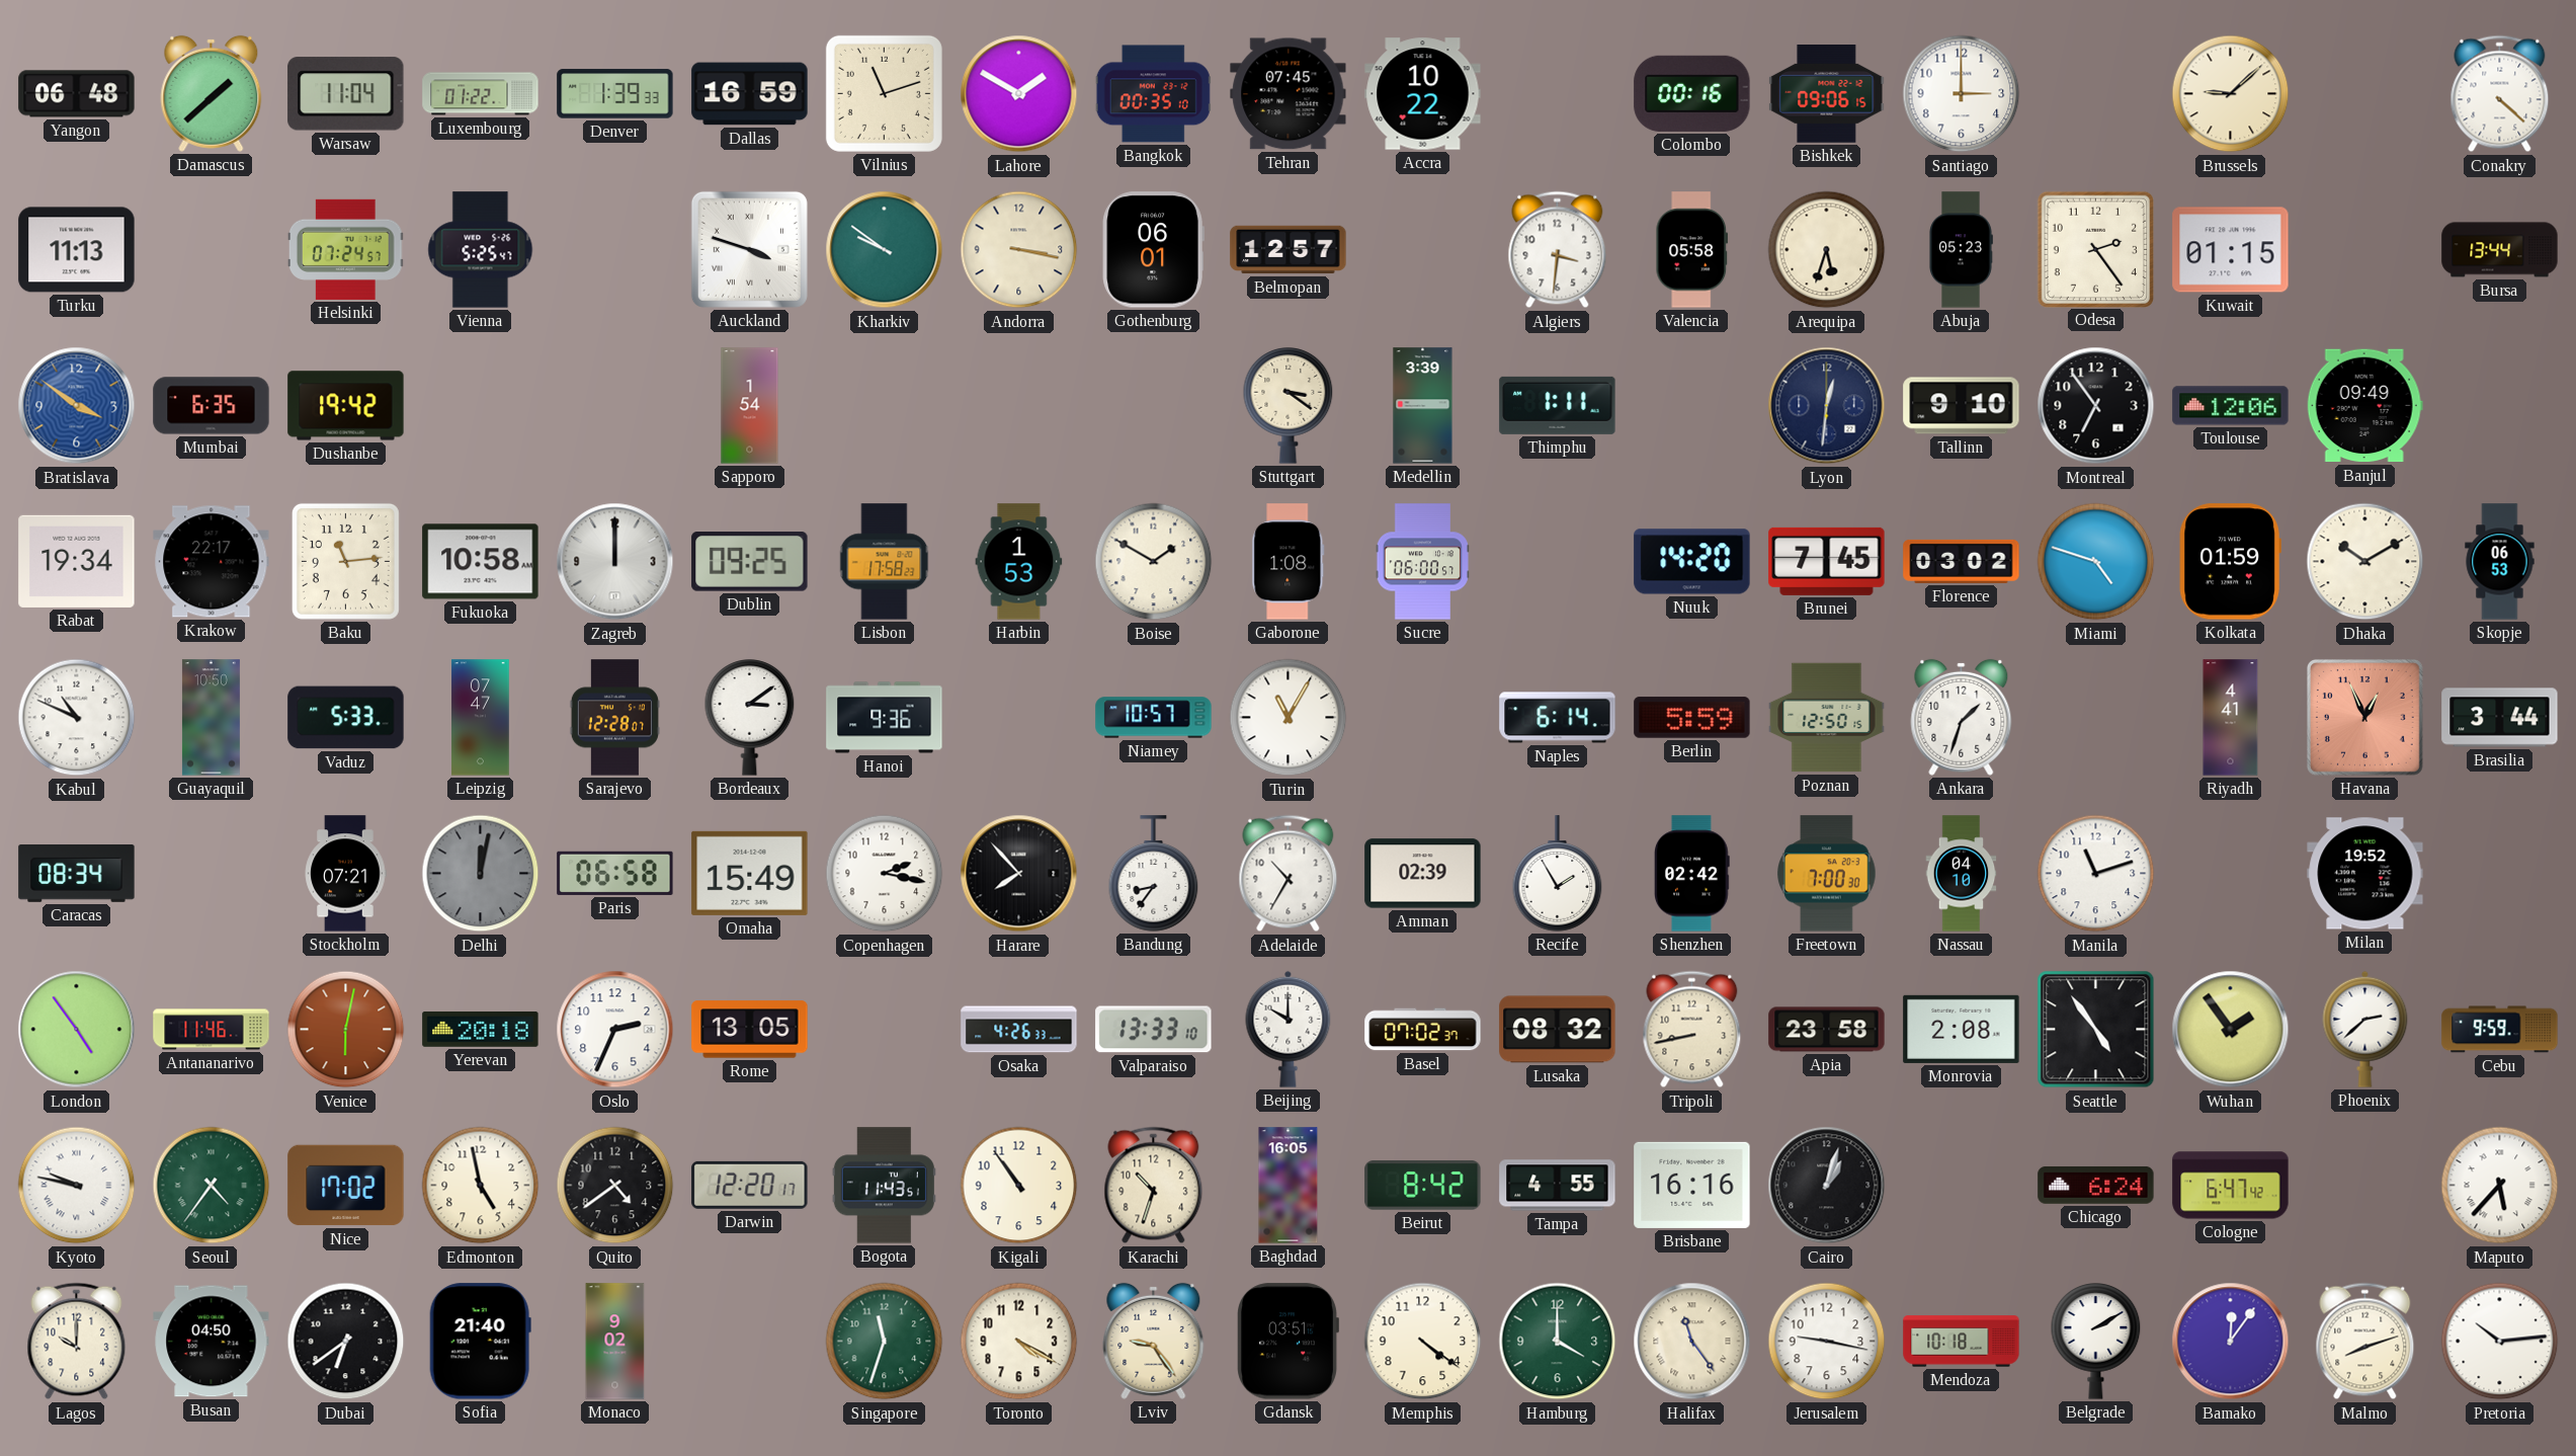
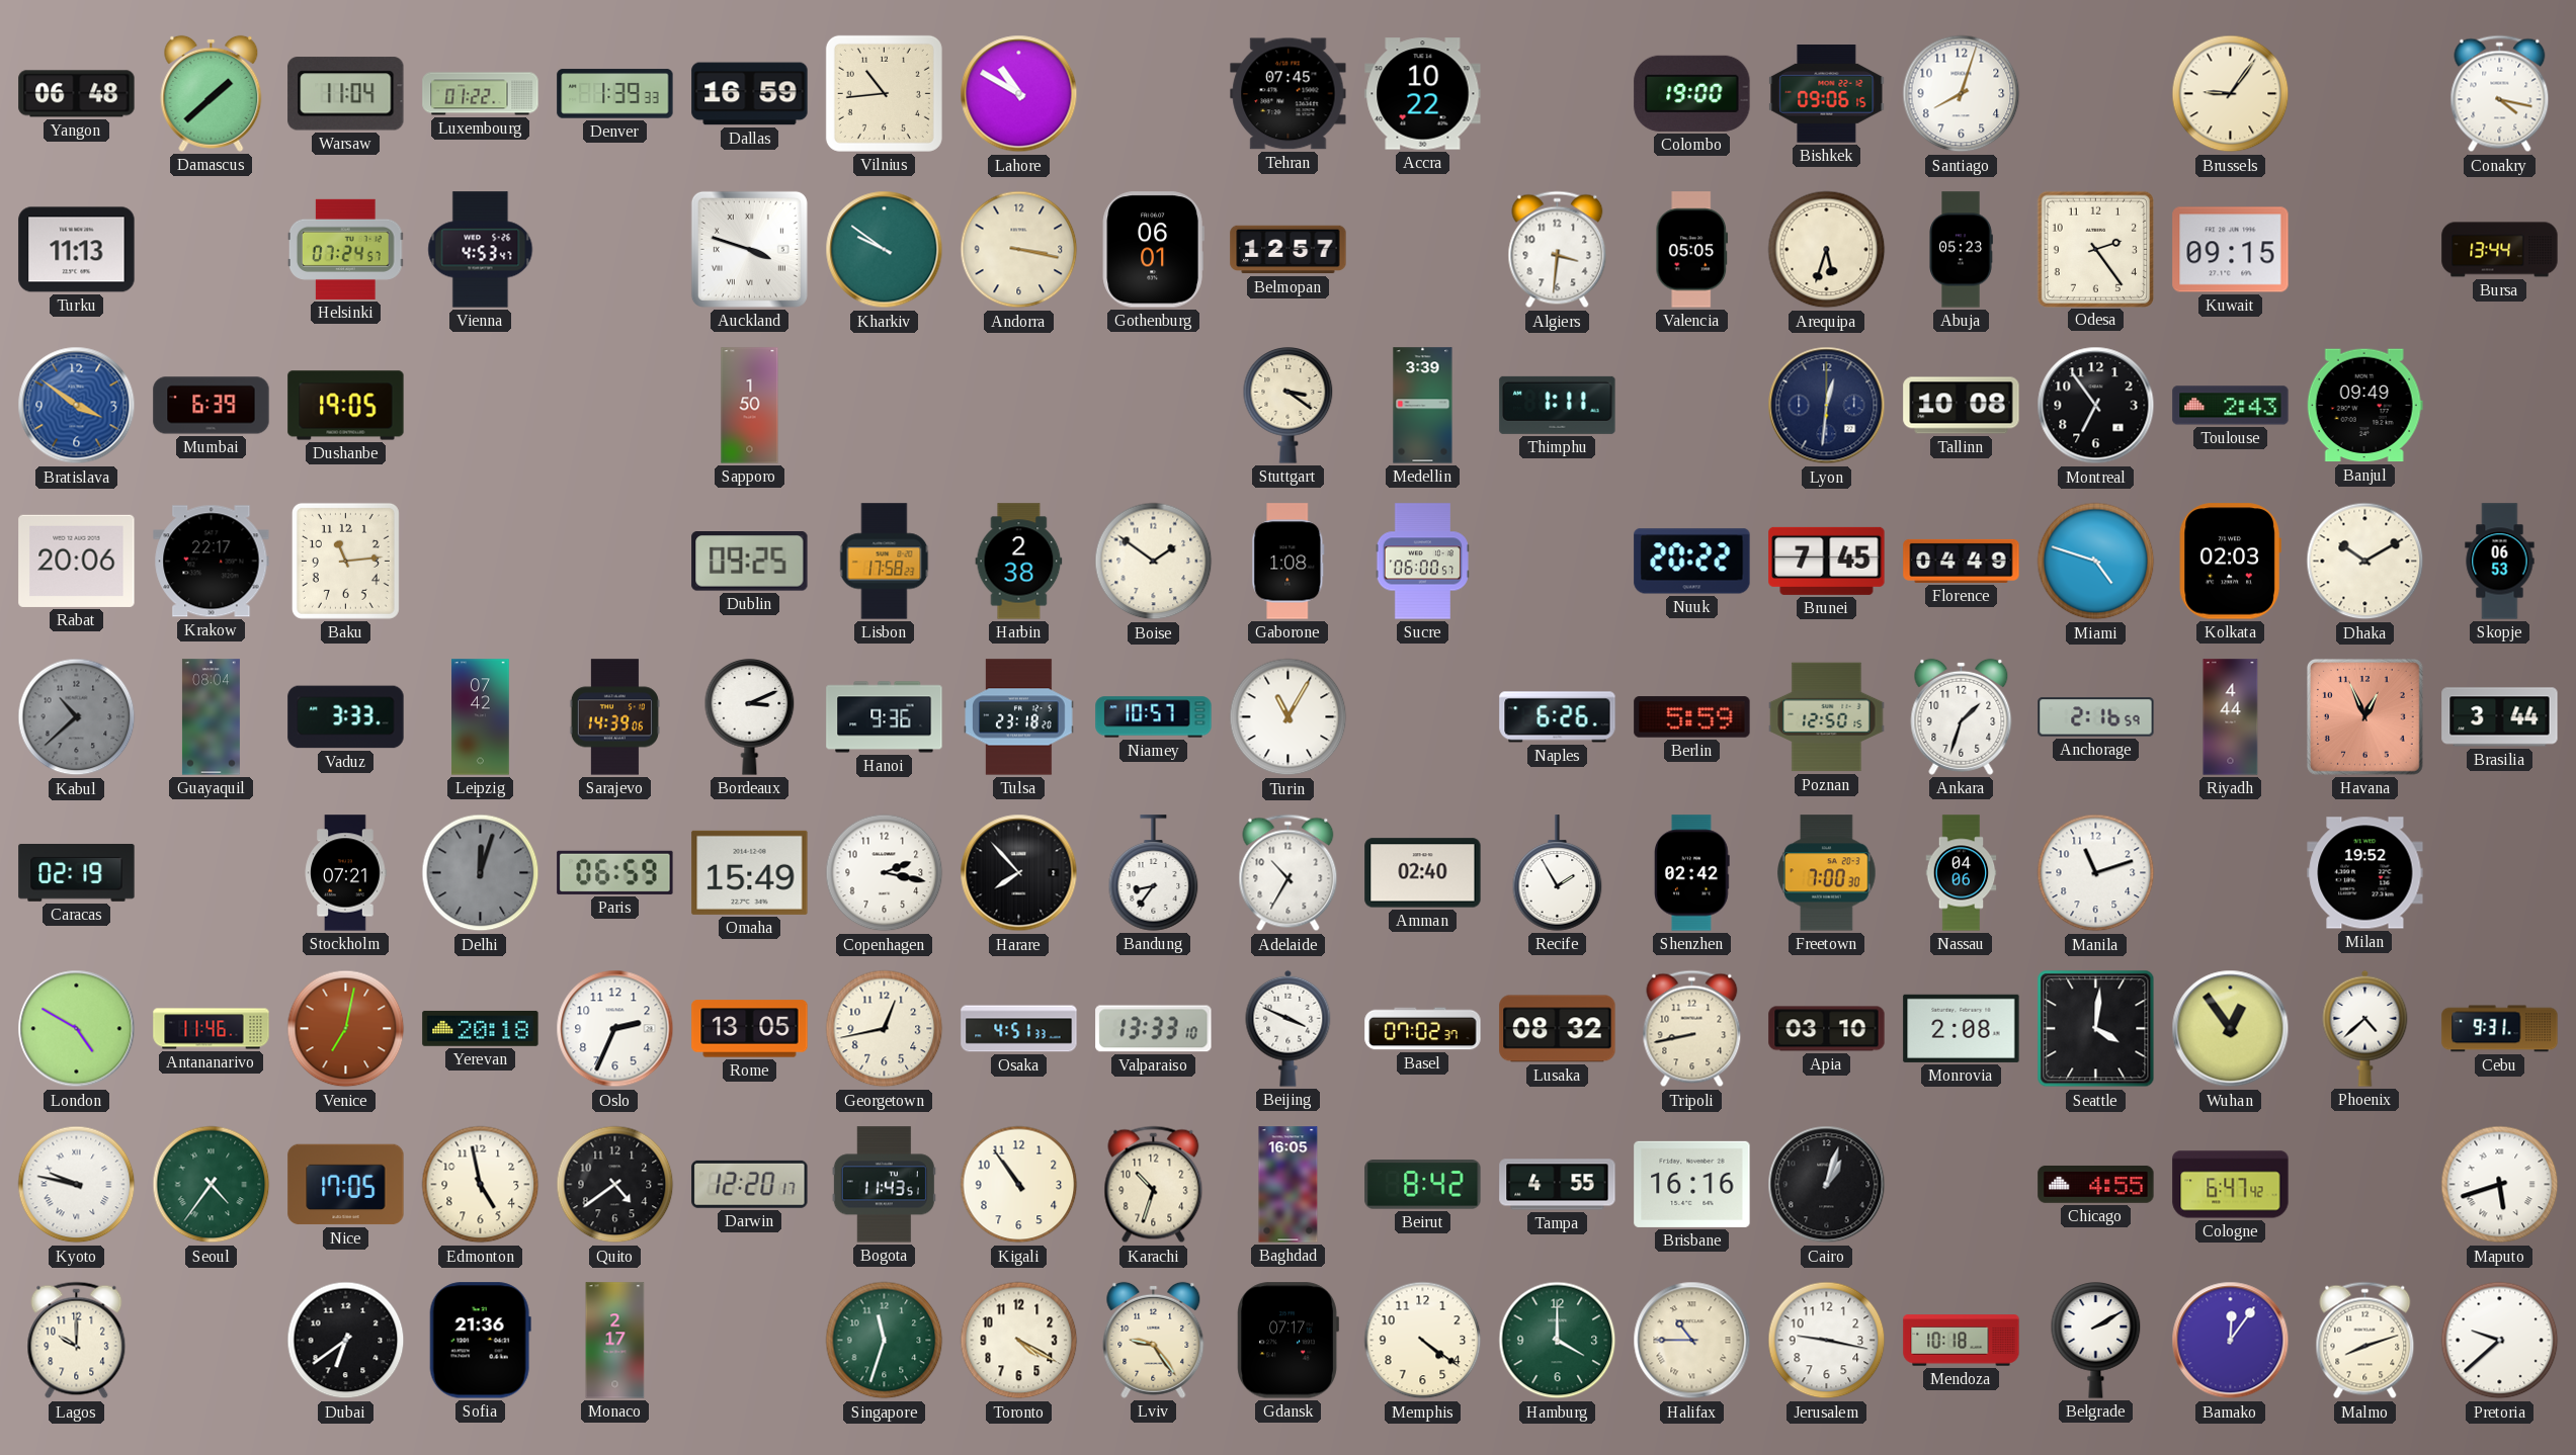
Vilnius: 11:12 -> 10:44 (884, 93)
Lahore: 1:50 -> 10:50 (1019, 94)
Bangkok: 00:35 -> none (1153, 94)
Colombo: 00:16 -> 19:00 (1692, 93)
Santiago: 3:00 -> 8:03 (1962, 94)
Brussels: 9:08 -> 9:06 (2231, 94)
Conakry: 4:22 -> 4:17 (2500, 94)
Vienna: 5:25 -> 4:53 (481, 250)
Valencia: 05:58 -> 05:05 (1692, 250)
Kuwait: 01:15 -> 09:15 (2231, 250)
Mumbai: 6:35 -> 6:39 (212, 406)
Dushanbe: 19:42 -> 19:05 (346, 406)
Sapporo: 1:54 -> 1:50 (750, 406)
Tallinn: 9:10 -> 10:08 (1962, 406)
Toulouse: 12:06 -> 2:43 (2231, 406)
Rabat: 19:34 -> 20:06 (77, 561)
Fukuoka: 10:58 -> none (481, 562)
Zagreb: 12:00 -> none (615, 562)
Harbin: 1:53 -> 2:38 (1019, 562)
Boise: 1:50 -> 1:51 (1154, 562)
Nuuk: 14:20 -> 20:22 (1692, 562)
Florence: 03:02 -> 04:49 (1962, 561)
Kolkata: 01:59 -> 02:03 (2230, 562)
Kabul: 10:49 -> 10:38 (77, 717)
Kabul dial: white -> grey (77, 717)
Guayaquil: 10:50 -> 08:04 (211, 717)
Vaduz: 5:33 -> 3:33 (346, 717)
Leipzig: 07:47 -> 07:42 (481, 717)
Sarajevo: 12:28 -> 14:39 (614, 717)
Bordeaux: 3:09 -> 3:11 (750, 717)
Tulsa: none -> 23:18 (1019, 717)
Naples: 6:14 -> 6:26 (1558, 717)
Anchorage: none -> 2:16 (2096, 717)
Riyadh: 4:41 -> 4:44 (2231, 717)
Caracas: 08:34 -> 02:19 (77, 873)
Delhi: 12:02 -> 12:03 (481, 873)
Paris: 06:58 -> 06:59 (615, 872)
Amman: 02:39 -> 02:40 (1423, 873)
Nassau: 04:10 -> 04:06 (1962, 873)
London: 4:54 -> 4:50 (77, 1029)
Venice: 6:02 -> 7:02 (346, 1029)
Georgetown: none -> 12:43 (885, 1029)
Osaka: 4:26 -> 4:51 (1019, 1029)
Beijing: 10:00 -> 3:49 (1289, 1028)
Apia: 23:58 -> 03:10 (1827, 1029)
Seattle: 4:54 -> 4:01 (2096, 1029)
Wuhan: 1:54 -> 12:54 (2231, 1029)
Phoenix: 2:38 -> 4:38 (2365, 1028)
Cebu: 9:59 -> 9:31 (2500, 1029)
Nice: 17:02 -> 17:05 (346, 1185)
Chicago: 6:24 -> 4:55 (2096, 1185)
Maputo: 5:37 -> 5:42 (2500, 1185)
Busan: 04:50 -> none (212, 1342)
Sofia: 21:40 -> 21:36 (480, 1341)
Monaco: 9:02 -> 2:17 (615, 1341)
Gdansk: 03:51 -> 07:17 (1287, 1341)
Halifax: 11:24 -> 10:45 (1692, 1341)
Pretoria: 10:14 -> 9:38 (2500, 1341)
